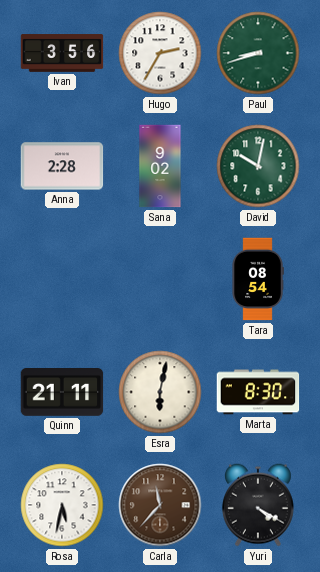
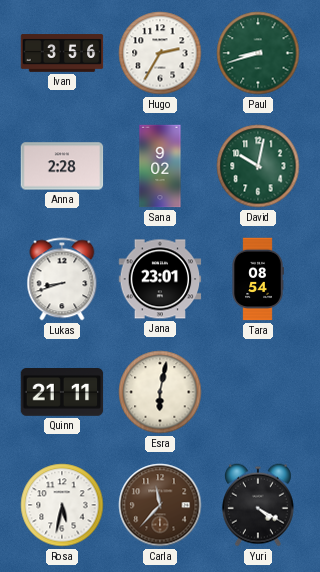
Lukas: none -> 8:42 (62, 279)
Jana: none -> 23:01 (160, 279)
Marta: 8:30 -> none (258, 392)
